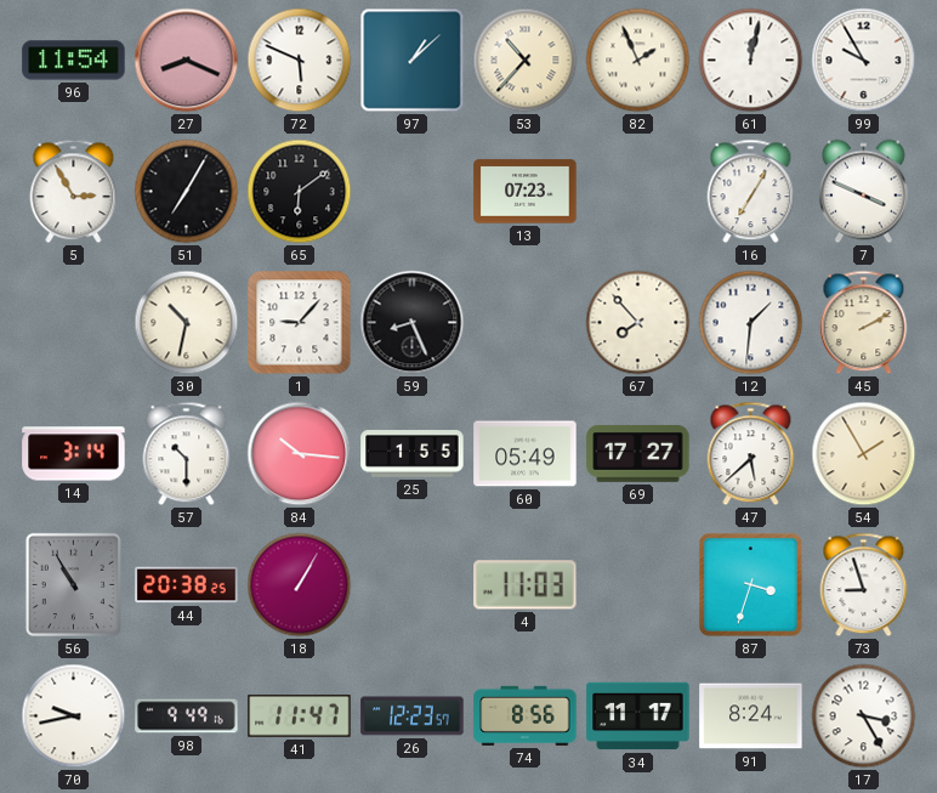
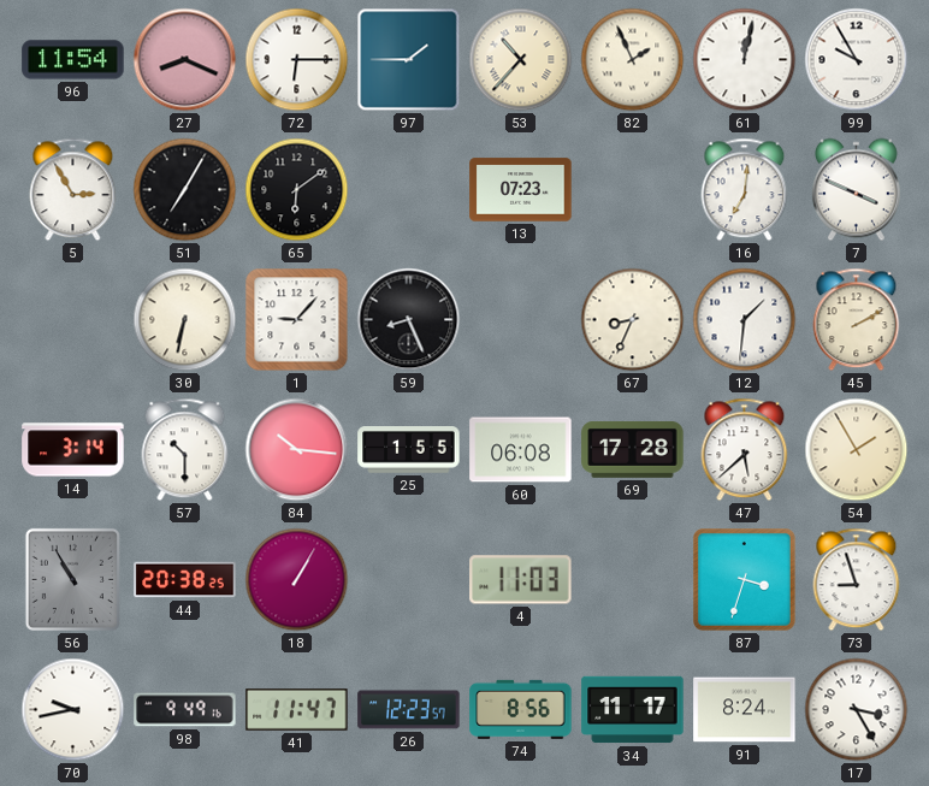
72: 5:49 -> 6:15 (297, 60)
97: 1:08 -> 1:45 (409, 60)
16: 7:05 -> 7:01 (745, 190)
30: 10:32 -> 6:32 (185, 320)
67: 7:53 -> 8:34 (633, 320)
60: 05:49 -> 06:08 (521, 450)
69: 17:27 -> 17:28 (633, 449)
